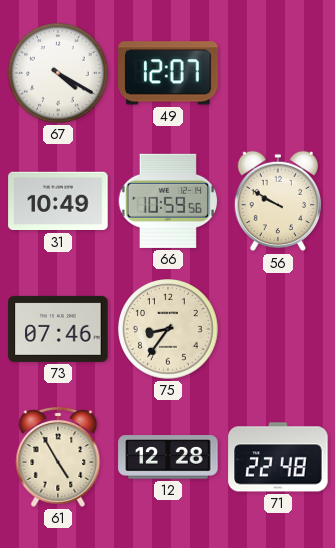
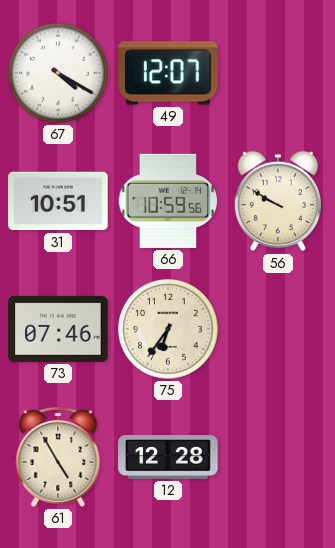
31: 10:49 -> 10:51 (58, 201)
75: 8:36 -> 6:36 (169, 330)
71: 22:48 -> none (278, 457)
